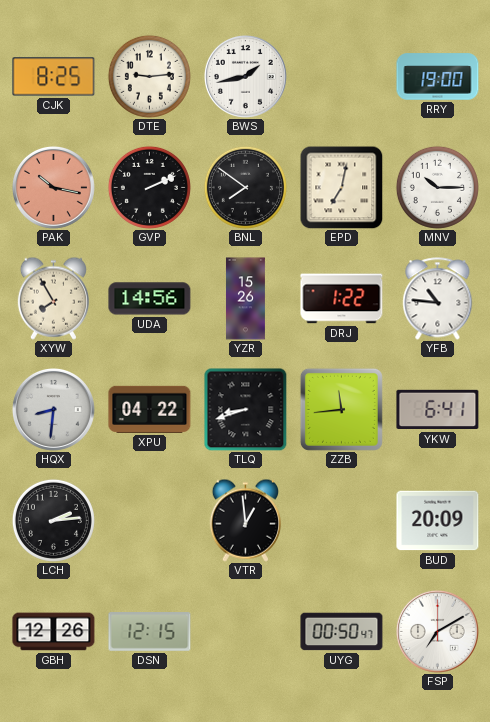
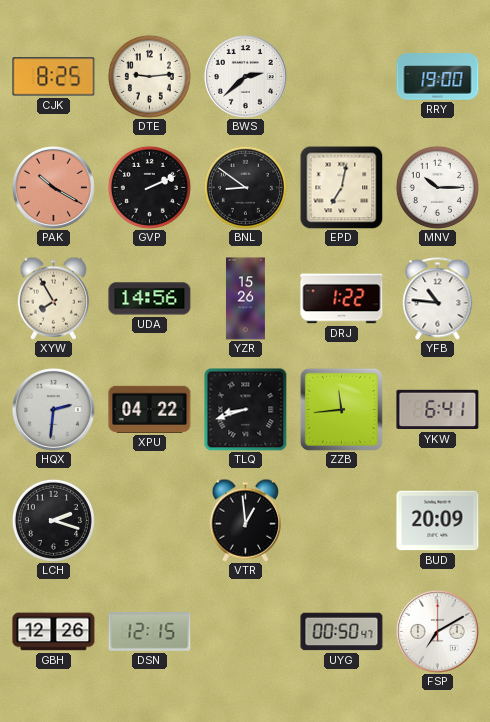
BWS: 1:43 -> 2:38 (245, 76)
PAK: 10:17 -> 10:20 (53, 187)
BNL: 7:51 -> 8:51 (245, 187)
HQX: 8:31 -> 2:31 (53, 409)
LCH: 2:14 -> 2:18 (53, 520)
